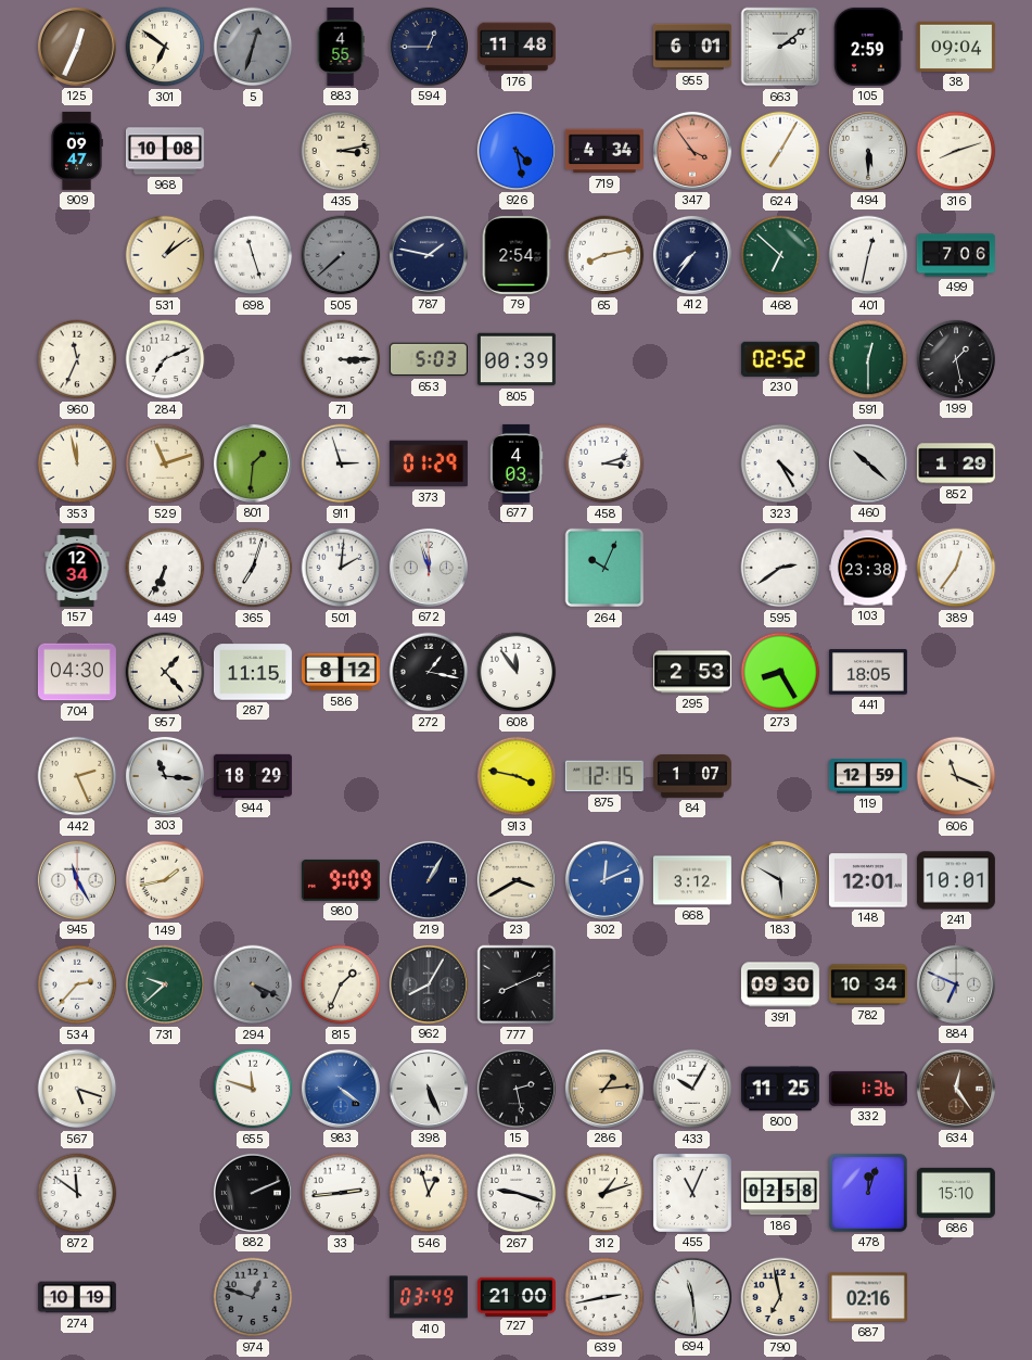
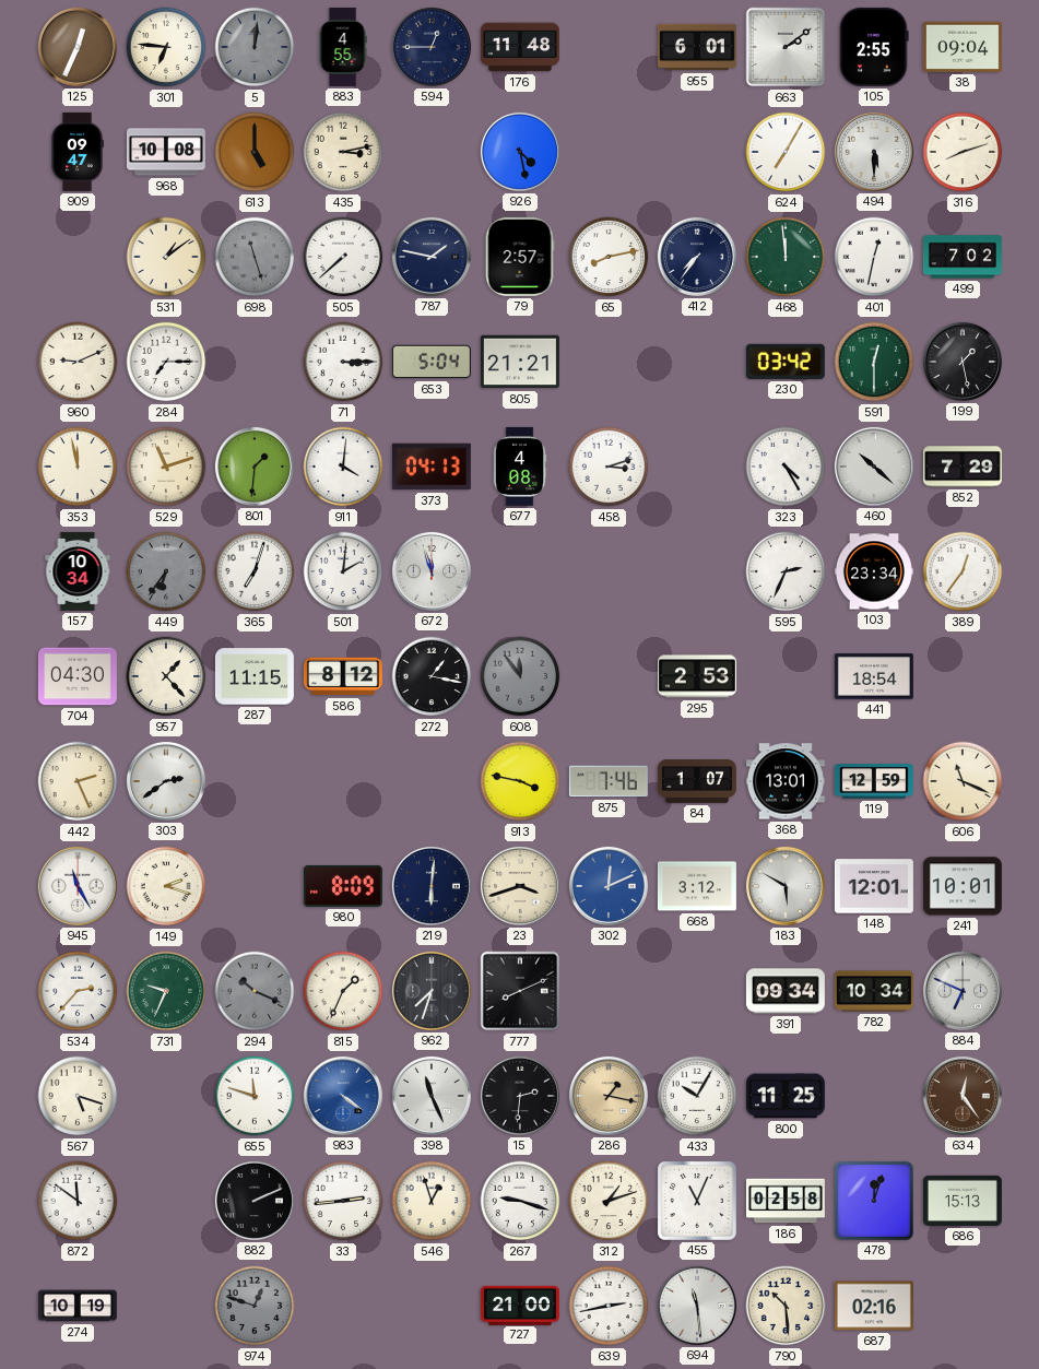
301: 6:51 -> 6:46 (166, 47)
5: 12:33 -> 12:01 (255, 47)
105: 2:59 -> 2:55 (874, 47)
613: none -> 5:00 (255, 152)
719: 4:34 -> none (604, 151)
347: 3:54 -> none (692, 151)
698 dial: white -> grey (255, 257)
505 dial: grey -> white (343, 257)
79: 2:54 -> 2:57 (520, 257)
468: 6:52 -> 11:59 (786, 257)
499: 7:06 -> 7:02 (963, 257)
960: 11:34 -> 9:11 (78, 362)
284: 7:11 -> 7:15 (166, 362)
653: 5:03 -> 5:04 (432, 362)
805: 00:39 -> 21:21 (520, 362)
230: 02:52 -> 03:42 (786, 362)
911: 2:57 -> 4:01 (343, 467)
373: 01:29 -> 04:13 (432, 467)
677: 4:03 -> 4:08 (520, 467)
852: 1:29 -> 7:29 (963, 467)
157: 12:34 -> 10:34 (78, 571)
449: 6:34 -> 6:36 (166, 571)
449 dial: white -> grey (166, 571)
264: 10:04 -> none (604, 568)
595: 2:39 -> 2:34 (786, 571)
103: 23:38 -> 23:34 (874, 571)
608 dial: white -> grey (520, 676)
273: 8:25 -> none (780, 672)
441: 18:05 -> 18:54 (874, 676)
303: 11:16 -> 2:39 (166, 781)
944: 18:29 -> none (253, 776)
875: 12:15 -> 7:46 (609, 781)
368: none -> 13:01 (786, 781)
149: 1:43 -> 2:18 (166, 886)
980: 9:09 -> 8:09 (343, 886)
219: 1:05 -> 6:01 (432, 886)
23: 3:40 -> 3:42 (520, 886)
731: 9:38 -> 9:34 (166, 991)
294: 4:19 -> 10:19 (255, 991)
962: 8:05 -> 7:33 (432, 991)
391: 09:30 -> 09:34 (786, 991)
398: 5:26 -> 11:26 (432, 1096)
15: 2:28 -> 2:31 (520, 1096)
286: 1:14 -> 1:17 (609, 1096)
332: 1:36 -> none (868, 1089)
686: 15:10 -> 15:13 (963, 1201)
410: 03:49 -> none (429, 1297)
790: 6:58 -> 10:29 (786, 1306)
